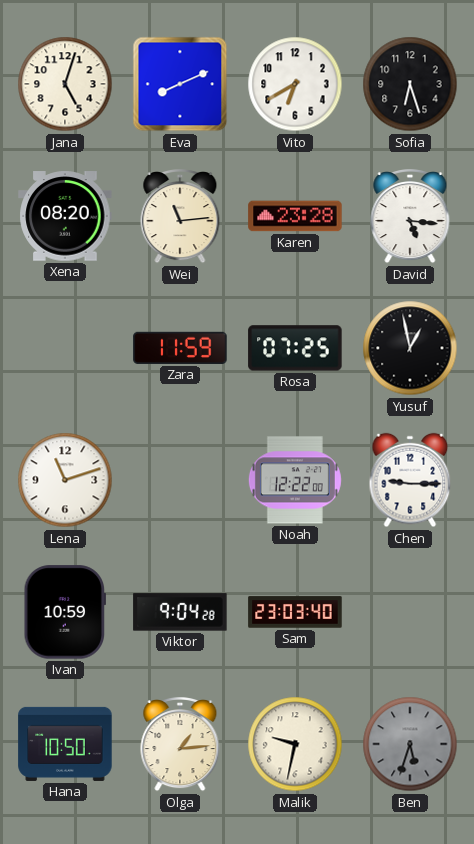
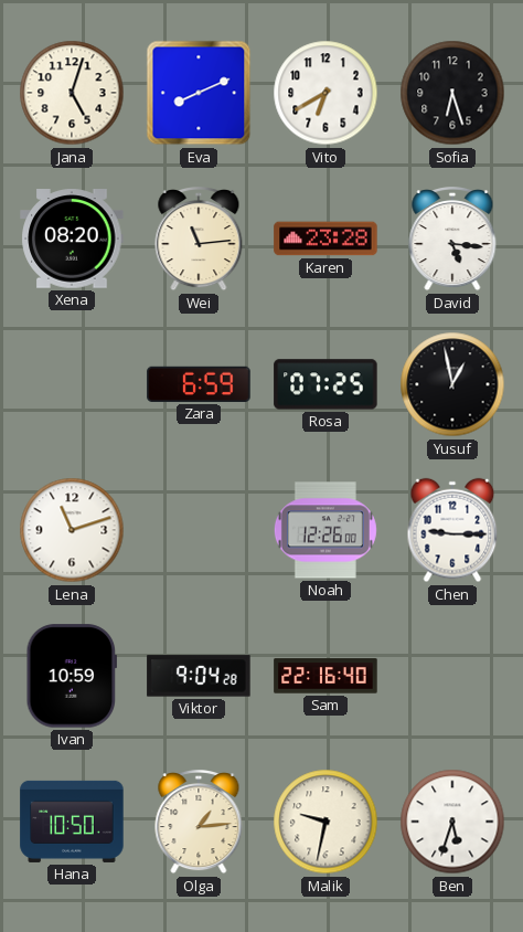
Zara: 11:59 -> 6:59 (199, 384)
Noah: 12:22 -> 12:26 (325, 530)
Sam: 23:03 -> 22:16 (325, 676)
Ben dial: grey -> white (452, 822)
